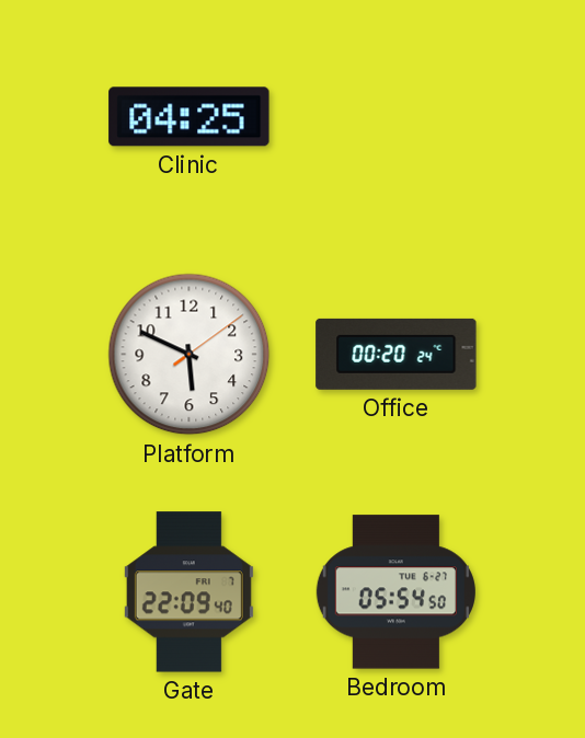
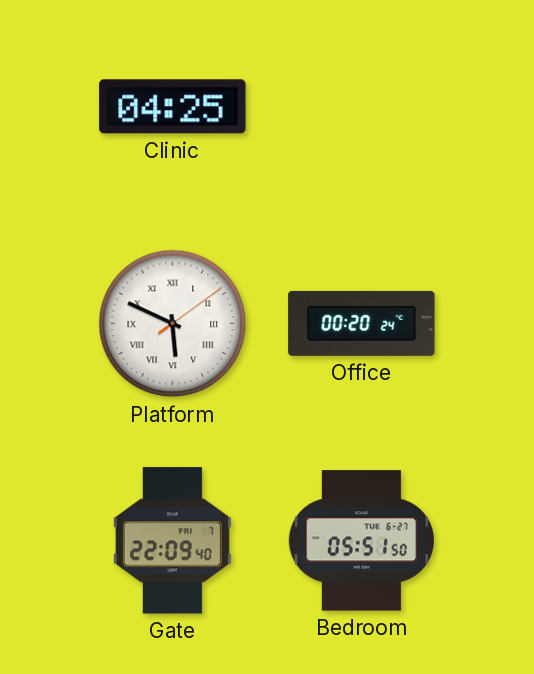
Platform numerals: Arabic -> Roman (173, 324)
Bedroom: 05:54 -> 05:51 (361, 541)
